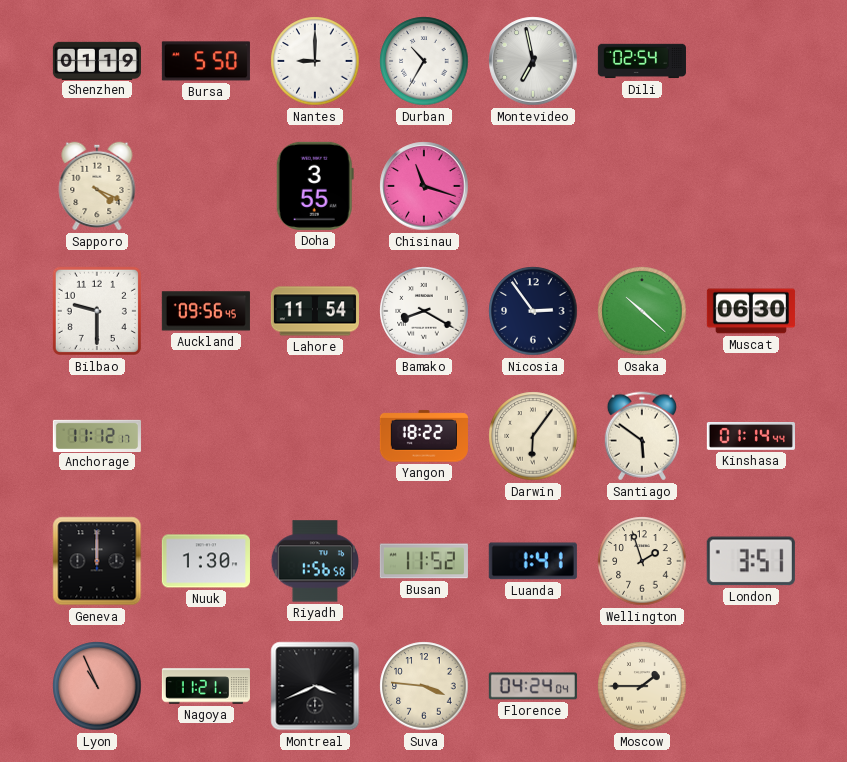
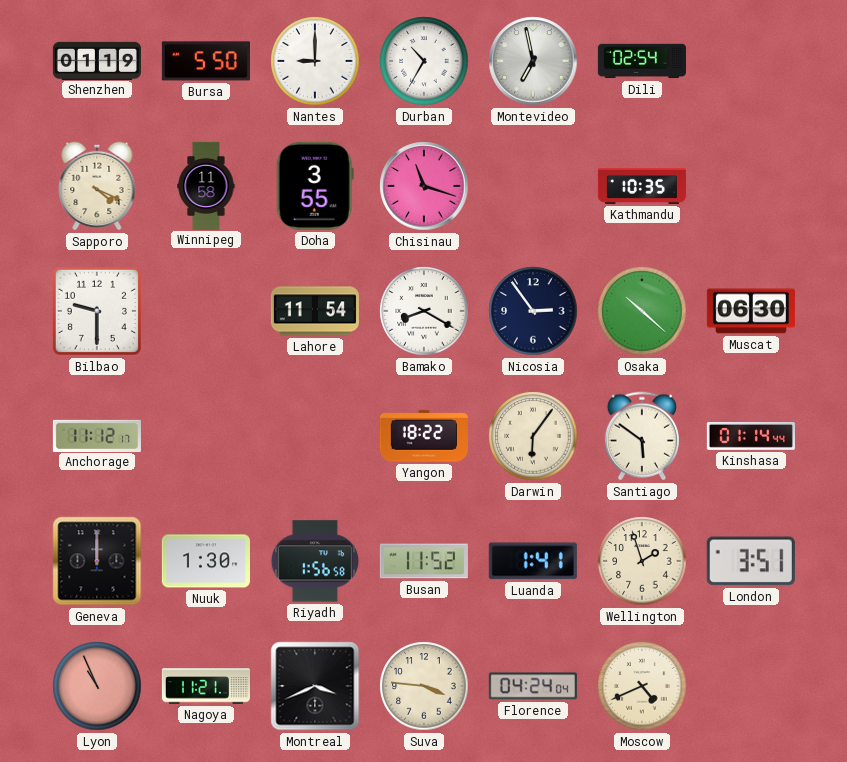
Winnipeg: none -> 11:58 (206, 185)
Kathmandu: none -> 10:35 (642, 186)
Auckland: 09:56 -> none (206, 311)
Moscow: 1:45 -> 4:41 (642, 686)
